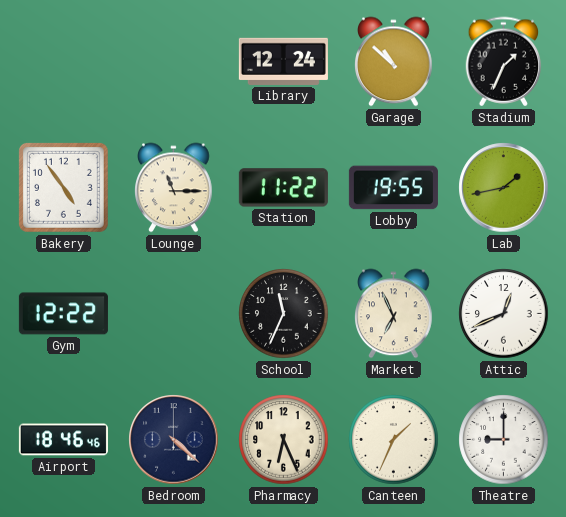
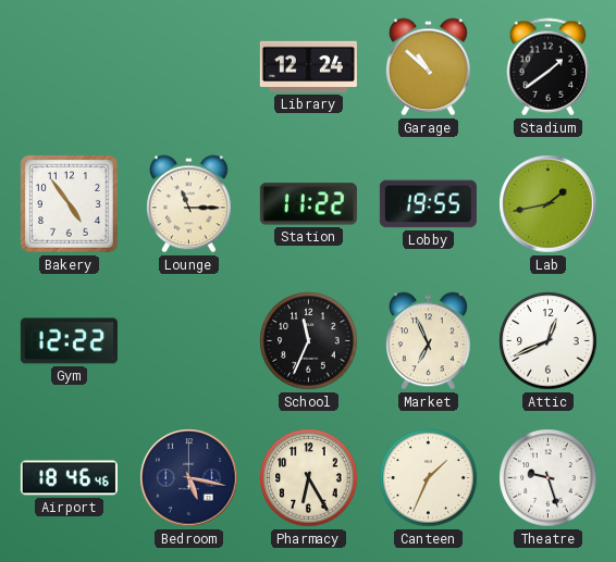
Stadium: 1:34 -> 1:39 (549, 67)
Bedroom: 4:22 -> 5:17 (189, 478)
Pharmacy: 6:26 -> 6:25 (309, 478)
Theatre: 9:00 -> 9:27 (549, 478)
